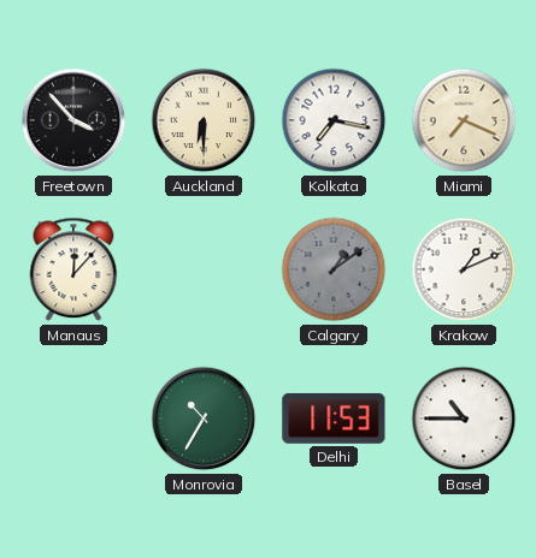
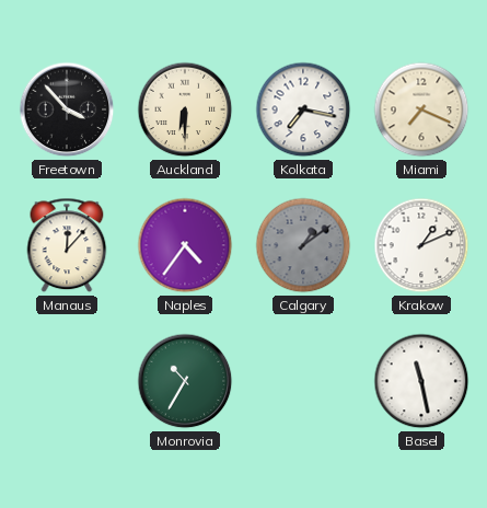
Naples: none -> 4:36 (185, 245)
Delhi: 11:53 -> none (334, 419)
Basel: 10:45 -> 11:28 (421, 381)
